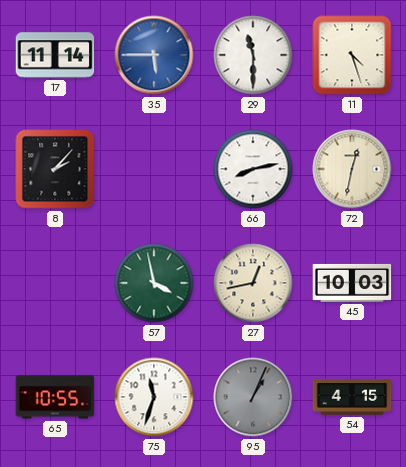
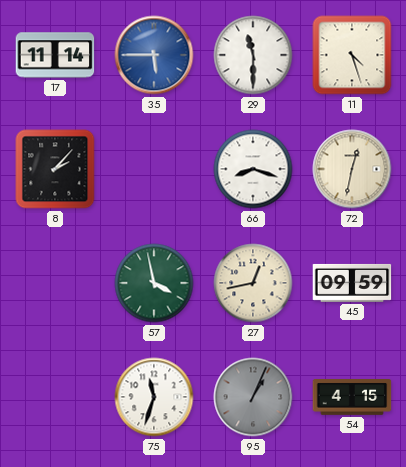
66: 8:13 -> 8:18 (253, 169)
45: 10:03 -> 09:59 (352, 283)
65: 10:55 -> none (55, 397)
